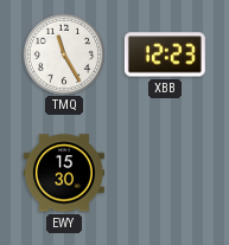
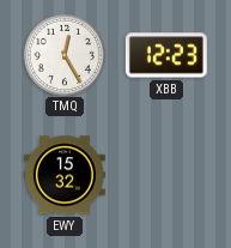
TMQ: 11:25 -> 12:25 (63, 54)
EWY: 15:30 -> 15:32 (65, 175)
